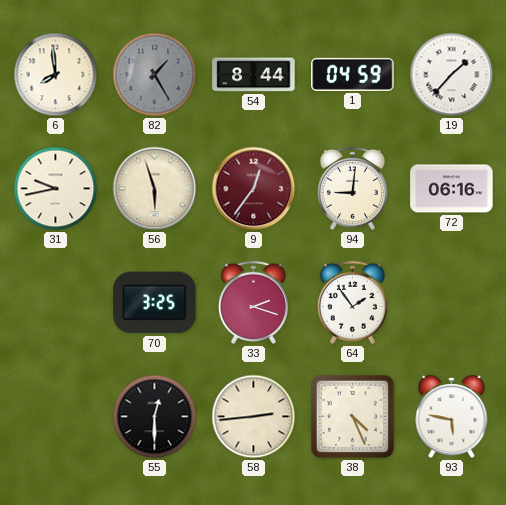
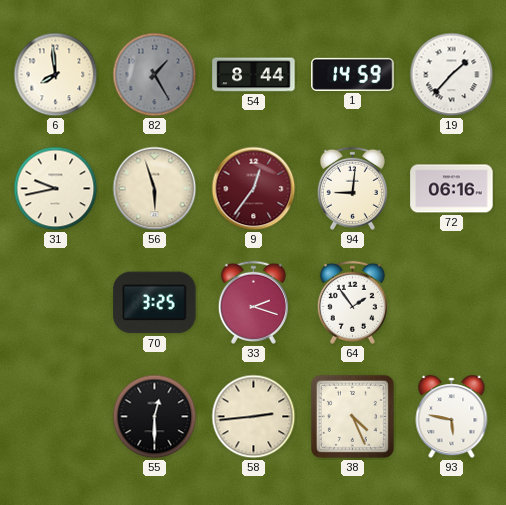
1: 04:59 -> 14:59 (353, 74)
